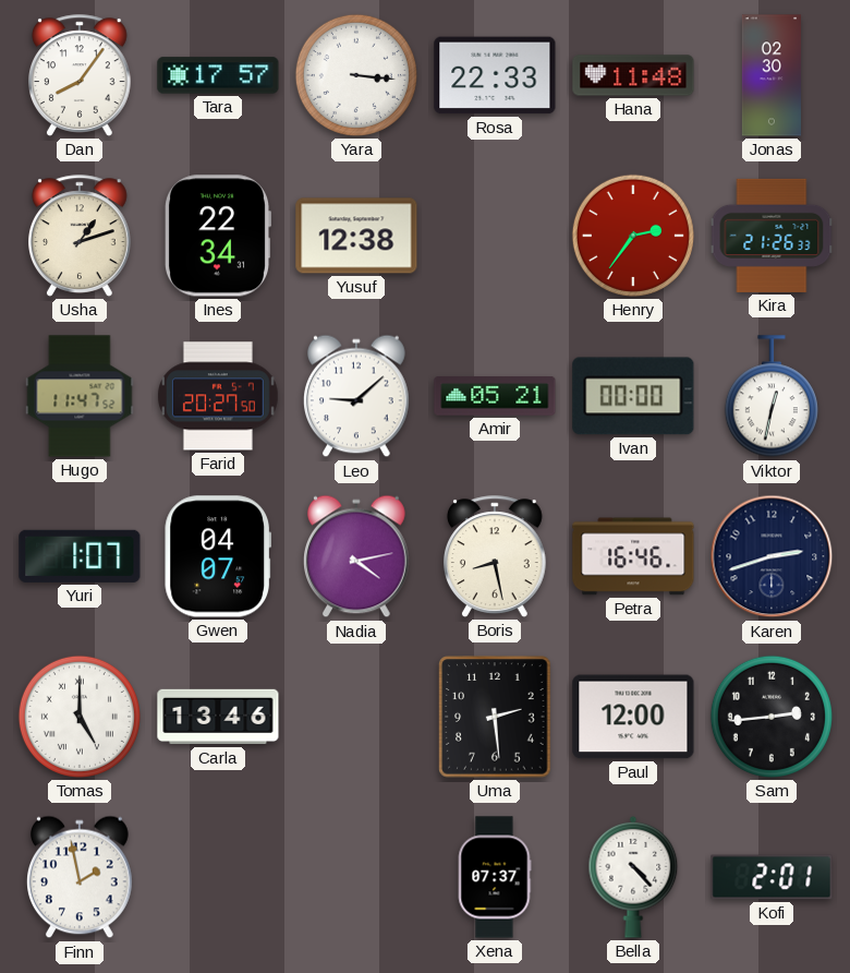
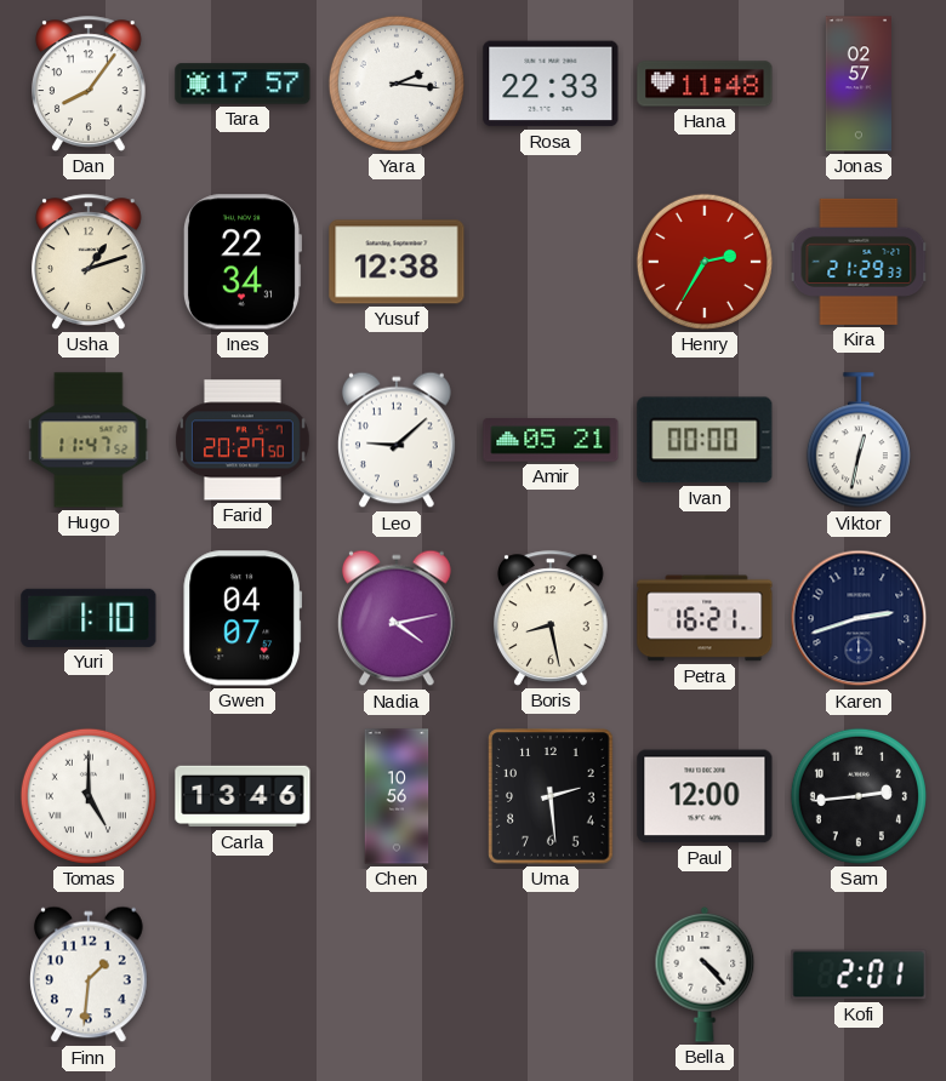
Yara: 3:16 -> 2:16 (397, 84)
Jonas: 02:30 -> 02:57 (857, 84)
Henry: 2:36 -> 2:35 (705, 262)
Kira: 21:26 -> 21:29 (859, 262)
Yuri: 1:07 -> 1:10 (89, 618)
Petra: 16:46 -> 16:21 (705, 618)
Chen: none -> 10:56 (397, 796)
Finn: 1:58 -> 1:31 (90, 974)
Xena: 07:37 -> none (495, 877)
